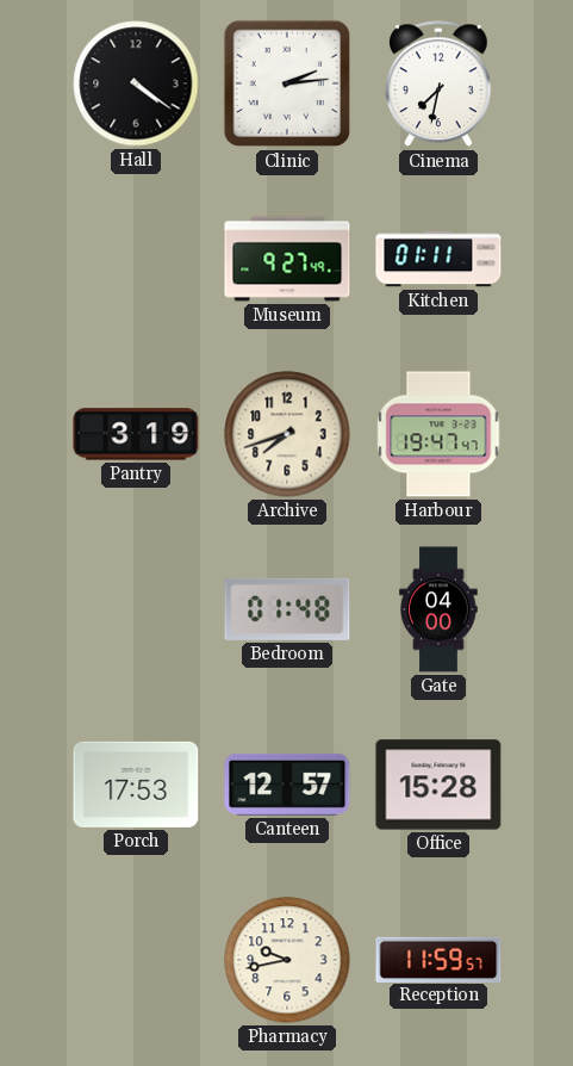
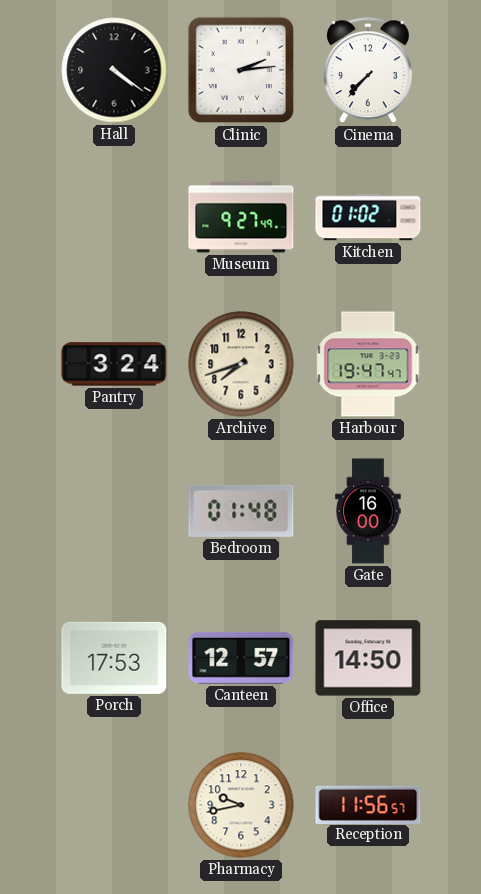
Cinema: 7:32 -> 7:37 (369, 71)
Kitchen: 01:11 -> 01:02 (368, 217)
Pantry: 3:19 -> 3:24 (114, 364)
Gate: 04:00 -> 16:00 (368, 511)
Office: 15:28 -> 14:50 (368, 658)
Reception: 11:59 -> 11:56 (368, 804)
